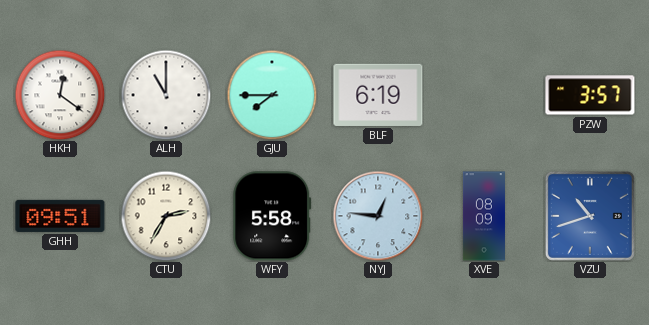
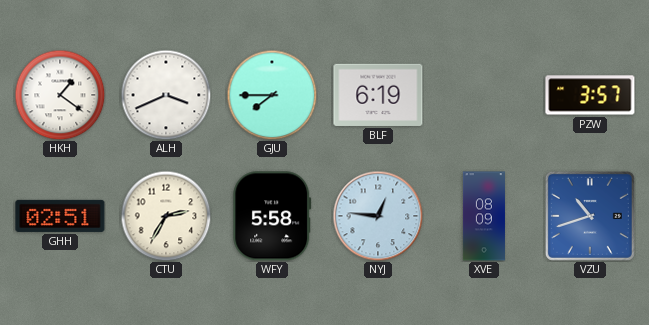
HKH: 12:21 -> 1:21 (60, 95)
ALH: 11:00 -> 3:41 (166, 95)
GHH: 09:51 -> 02:51 (60, 216)
